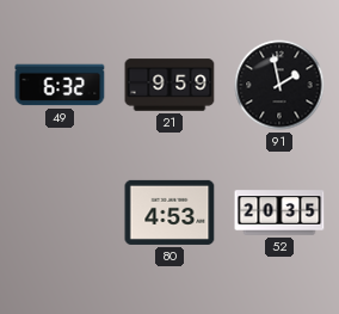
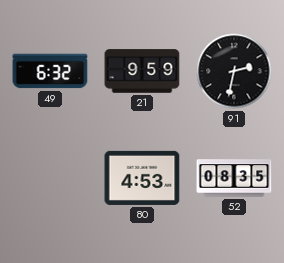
91: 1:58 -> 2:32 (234, 71)
52: 20:35 -> 08:35 (234, 178)
